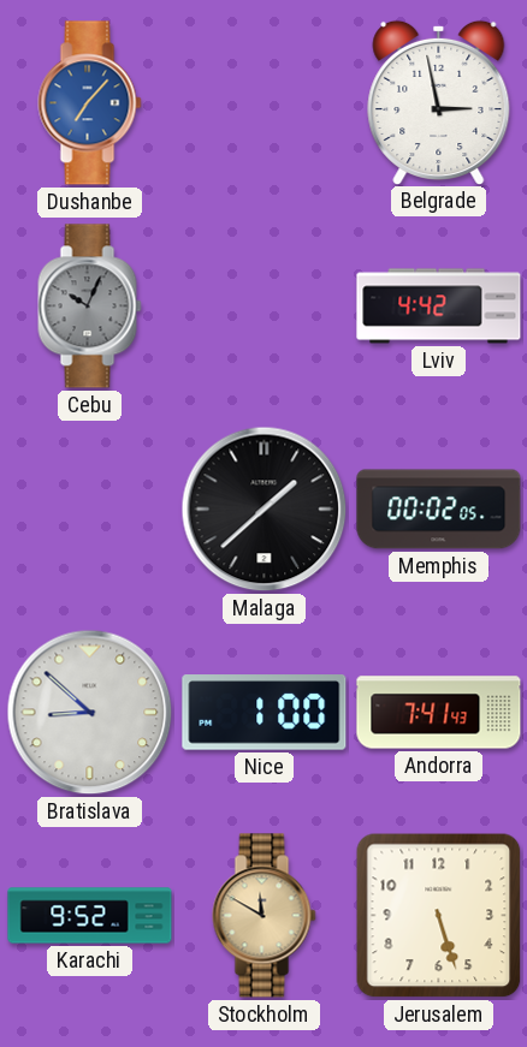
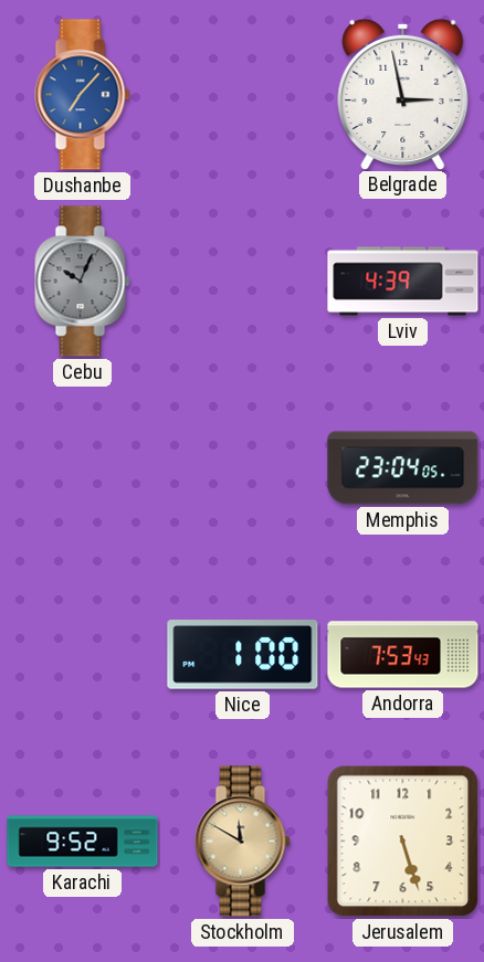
Lviv: 4:42 -> 4:39 (403, 282)
Malaga: 1:38 -> none (265, 510)
Memphis: 00:02 -> 23:04 (403, 468)
Bratislava: 8:52 -> none (90, 713)
Andorra: 7:41 -> 7:53 (403, 655)
